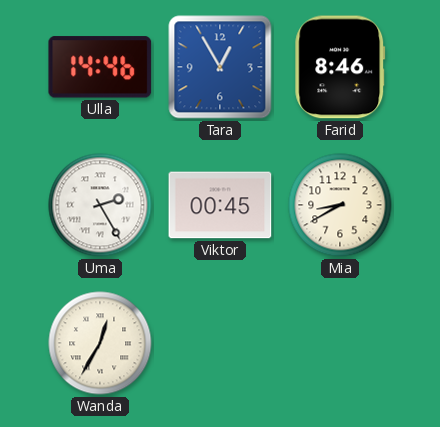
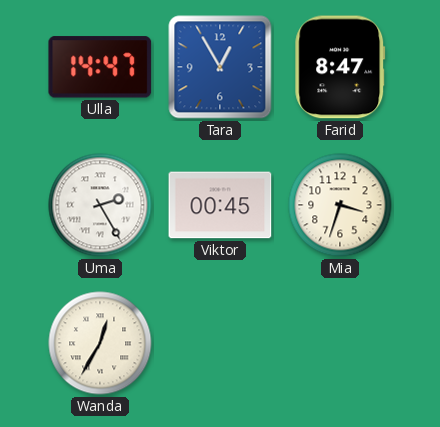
Ulla: 14:46 -> 14:47 (100, 67)
Farid: 8:46 -> 8:47 (340, 67)
Mia: 8:40 -> 3:33 (340, 205)
